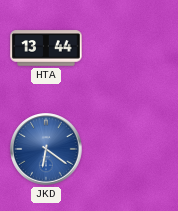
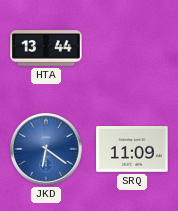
SRQ: none -> 11:09 (132, 150)
